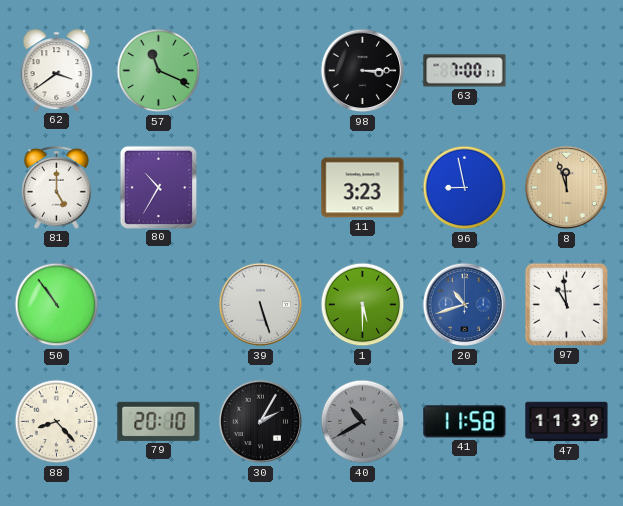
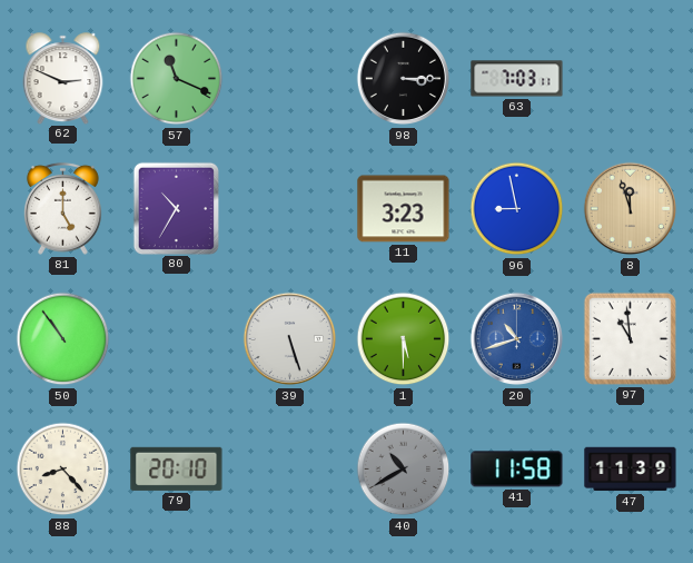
62: 3:39 -> 2:49 (63, 78)
63: 7:00 -> 7:03 (517, 79)
30: 2:05 -> none (261, 422)
